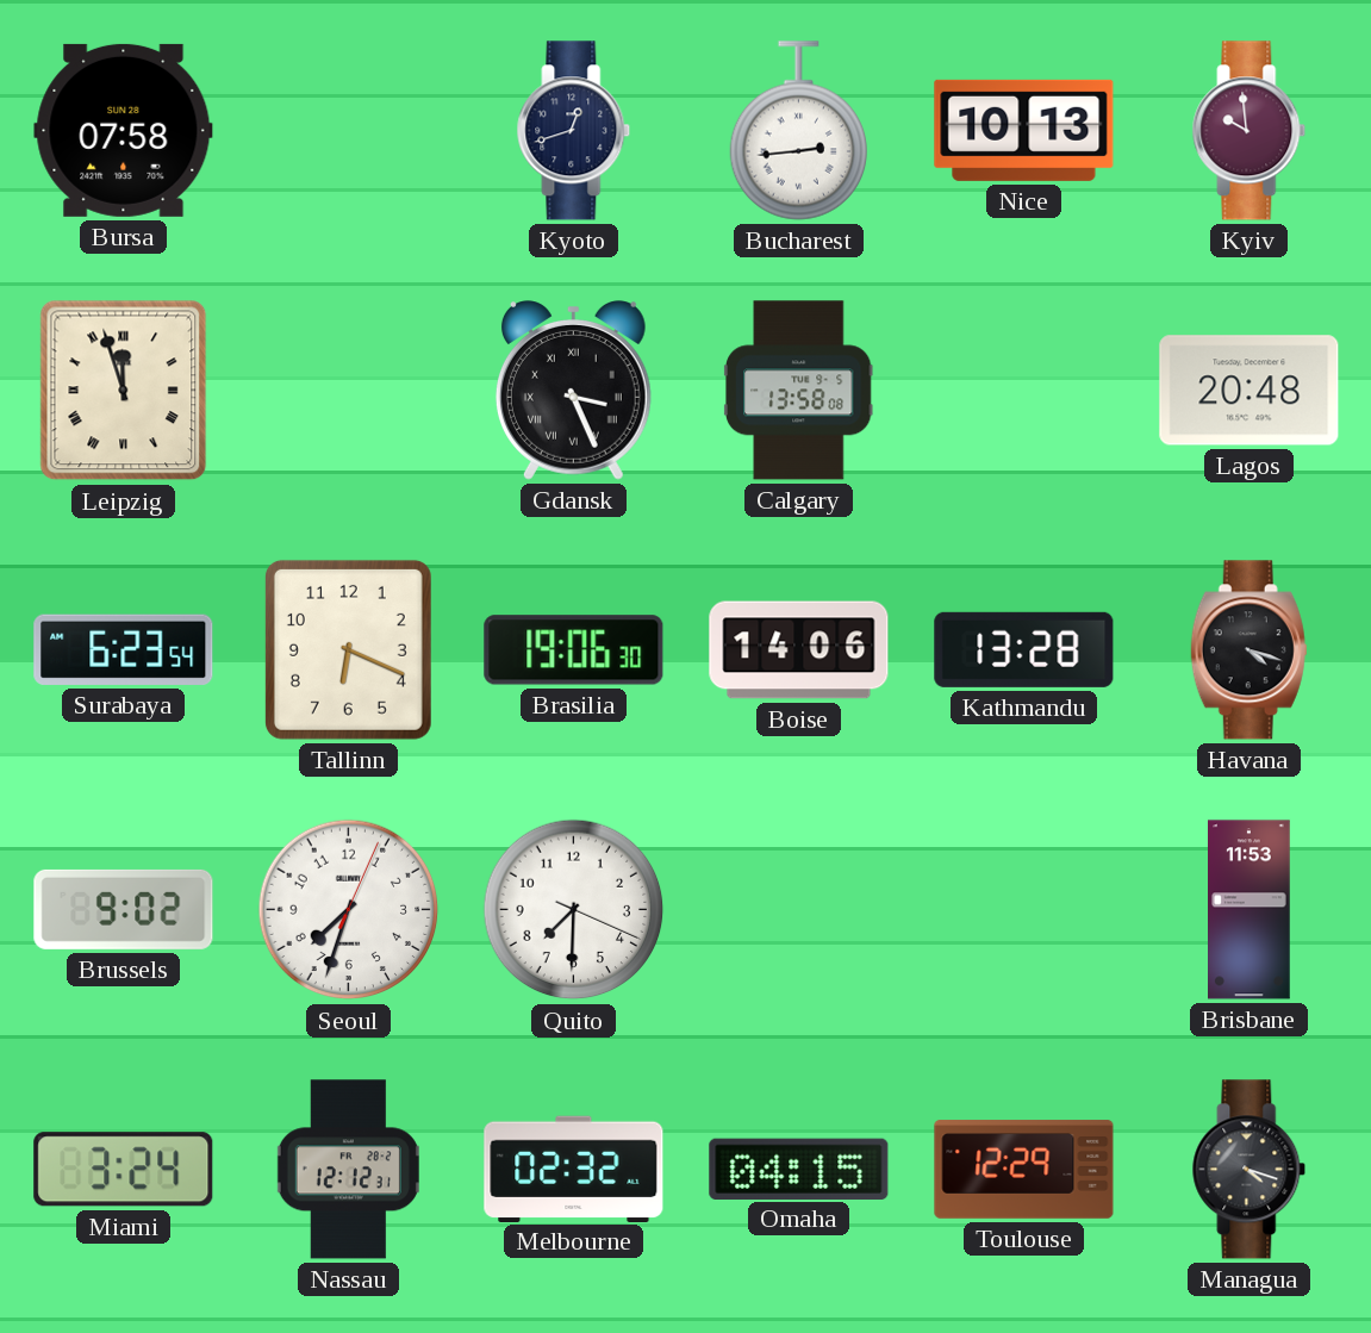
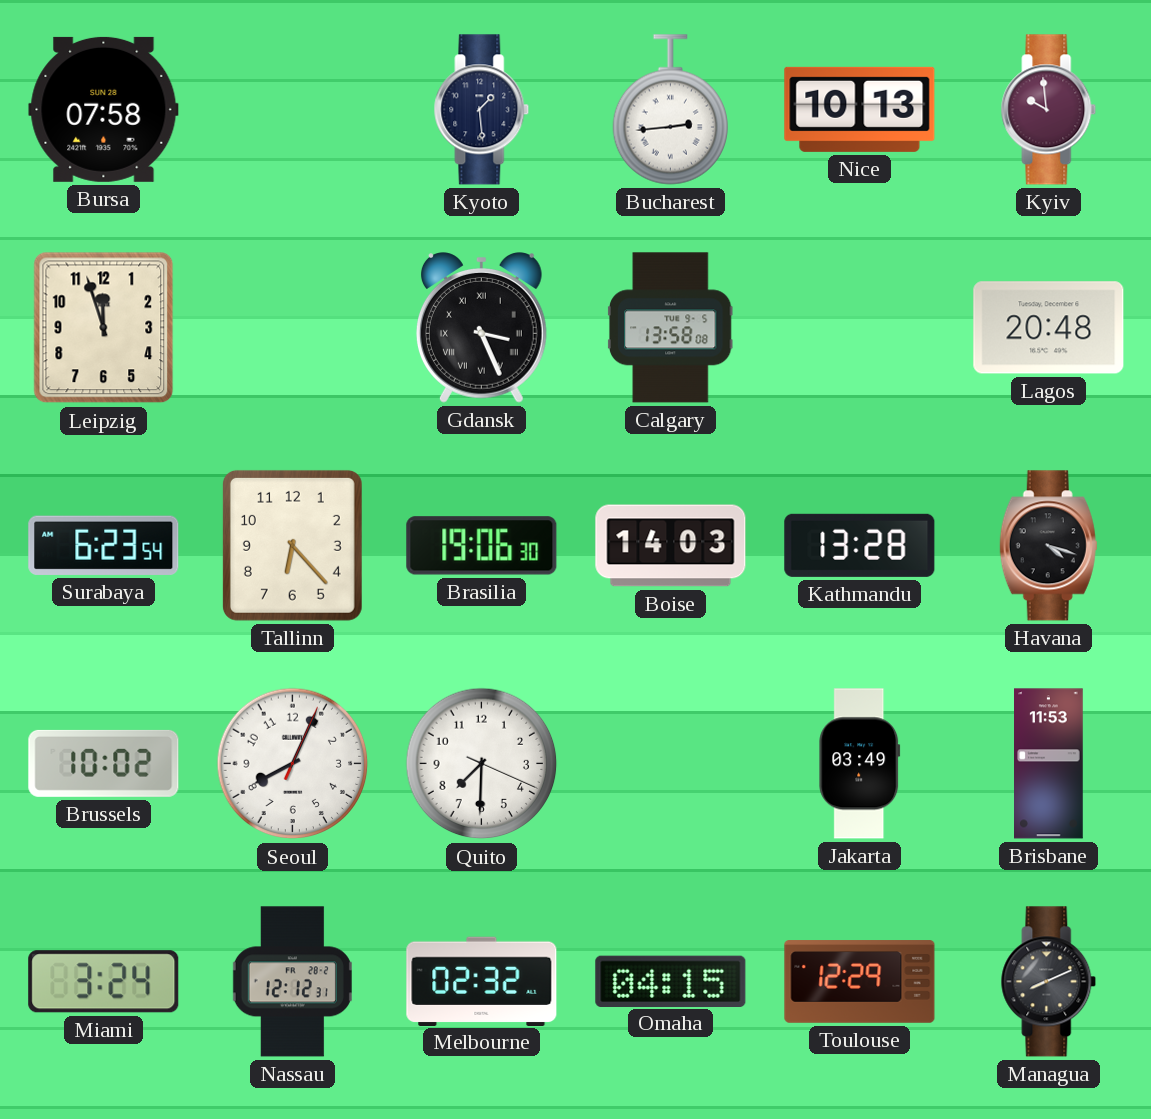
Kyoto: 12:42 -> 1:29 (482, 110)
Leipzig numerals: Roman -> Arabic (104, 328)
Tallinn: 6:19 -> 6:23 (292, 545)
Boise: 14:06 -> 14:03 (671, 546)
Brussels: 9:02 -> 10:02 (104, 763)
Seoul: 7:33 -> 8:04 (293, 764)
Jakarta: none -> 03:49 (860, 764)
Managua: 4:18 -> 8:11 (1049, 982)
